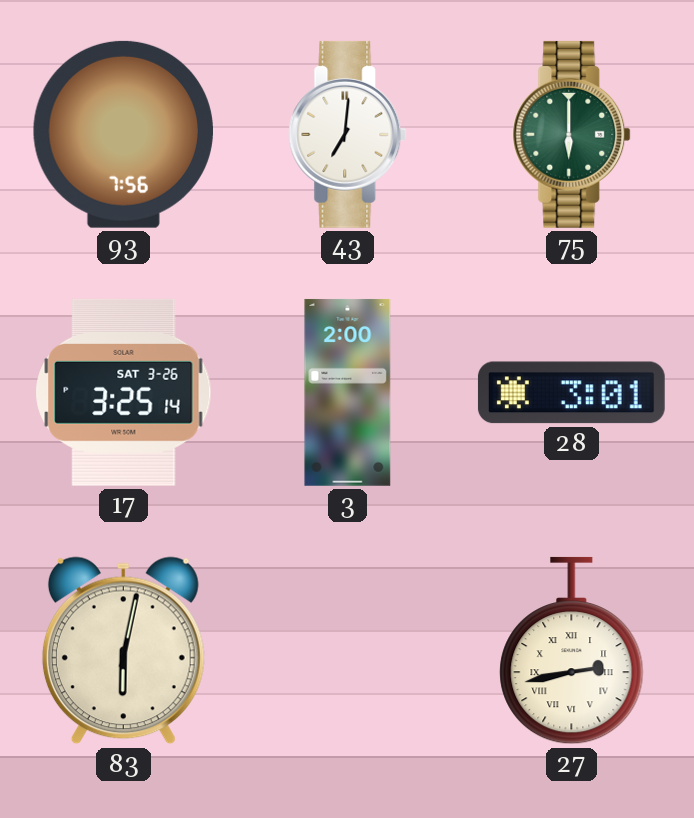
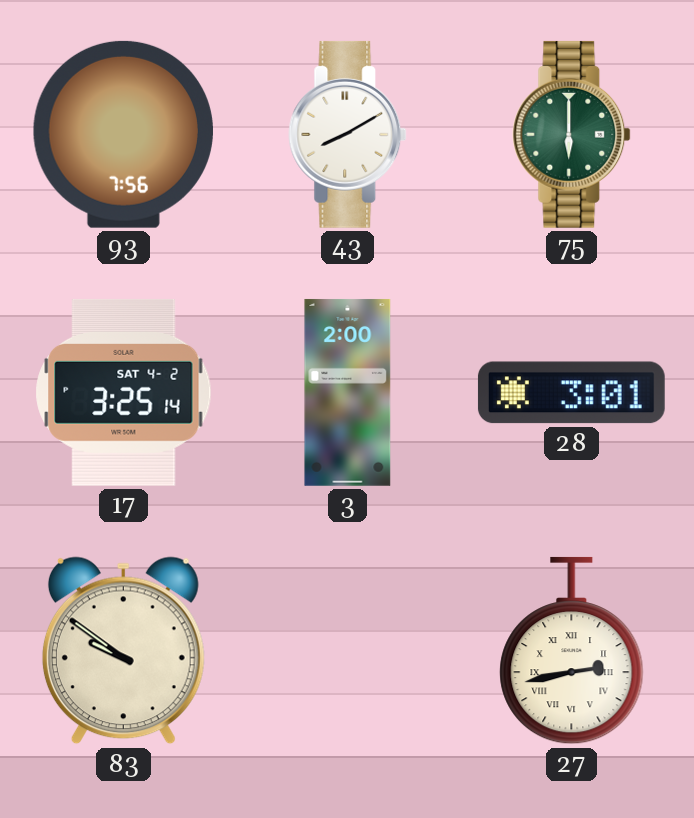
43: 7:01 -> 8:10 (348, 134)
17 date: SAT 3-26 -> SAT 4-2 (124, 392)
83: 6:02 -> 9:51 (123, 651)
